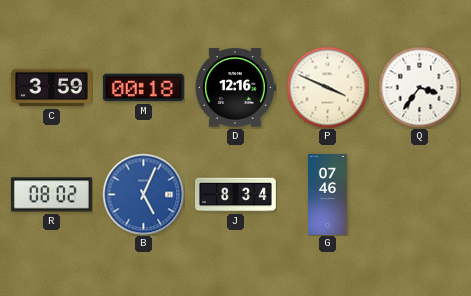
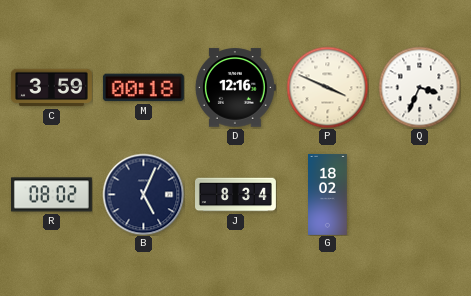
Q: 3:36 -> 3:34 (419, 87)
B dial: blue -> navy (143, 194)
G: 07:46 -> 18:02 (328, 195)
